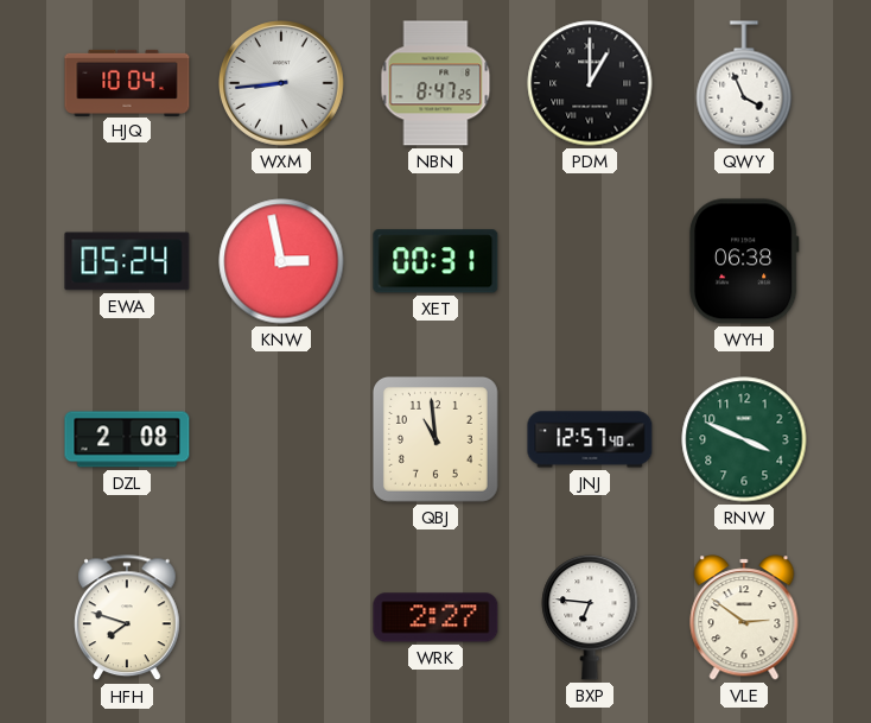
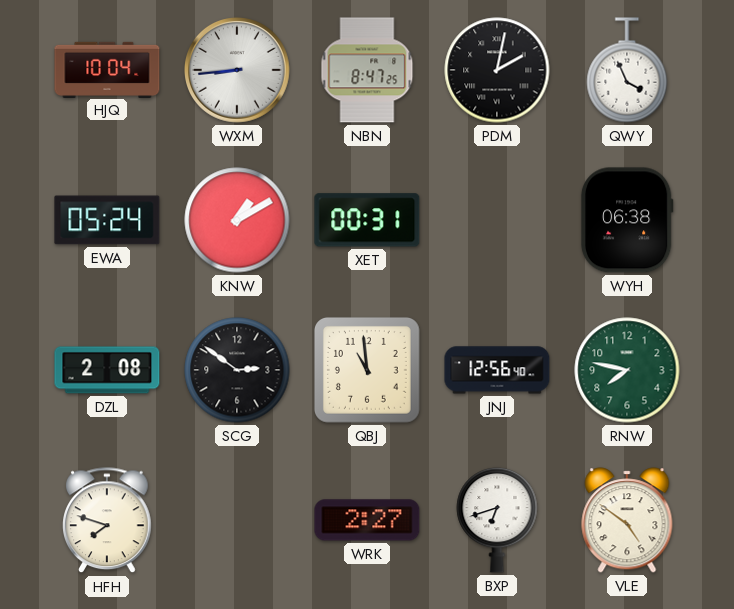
PDM: 1:00 -> 2:02 (497, 70)
KNW: 2:58 -> 1:10 (237, 220)
SCG: none -> 2:51 (237, 370)
JNJ: 12:57 -> 12:56 (497, 370)
RNW: 3:49 -> 7:47 (627, 370)
BXP: 6:46 -> 6:42 (497, 520)
VLE: 2:51 -> 4:51 (627, 520)
